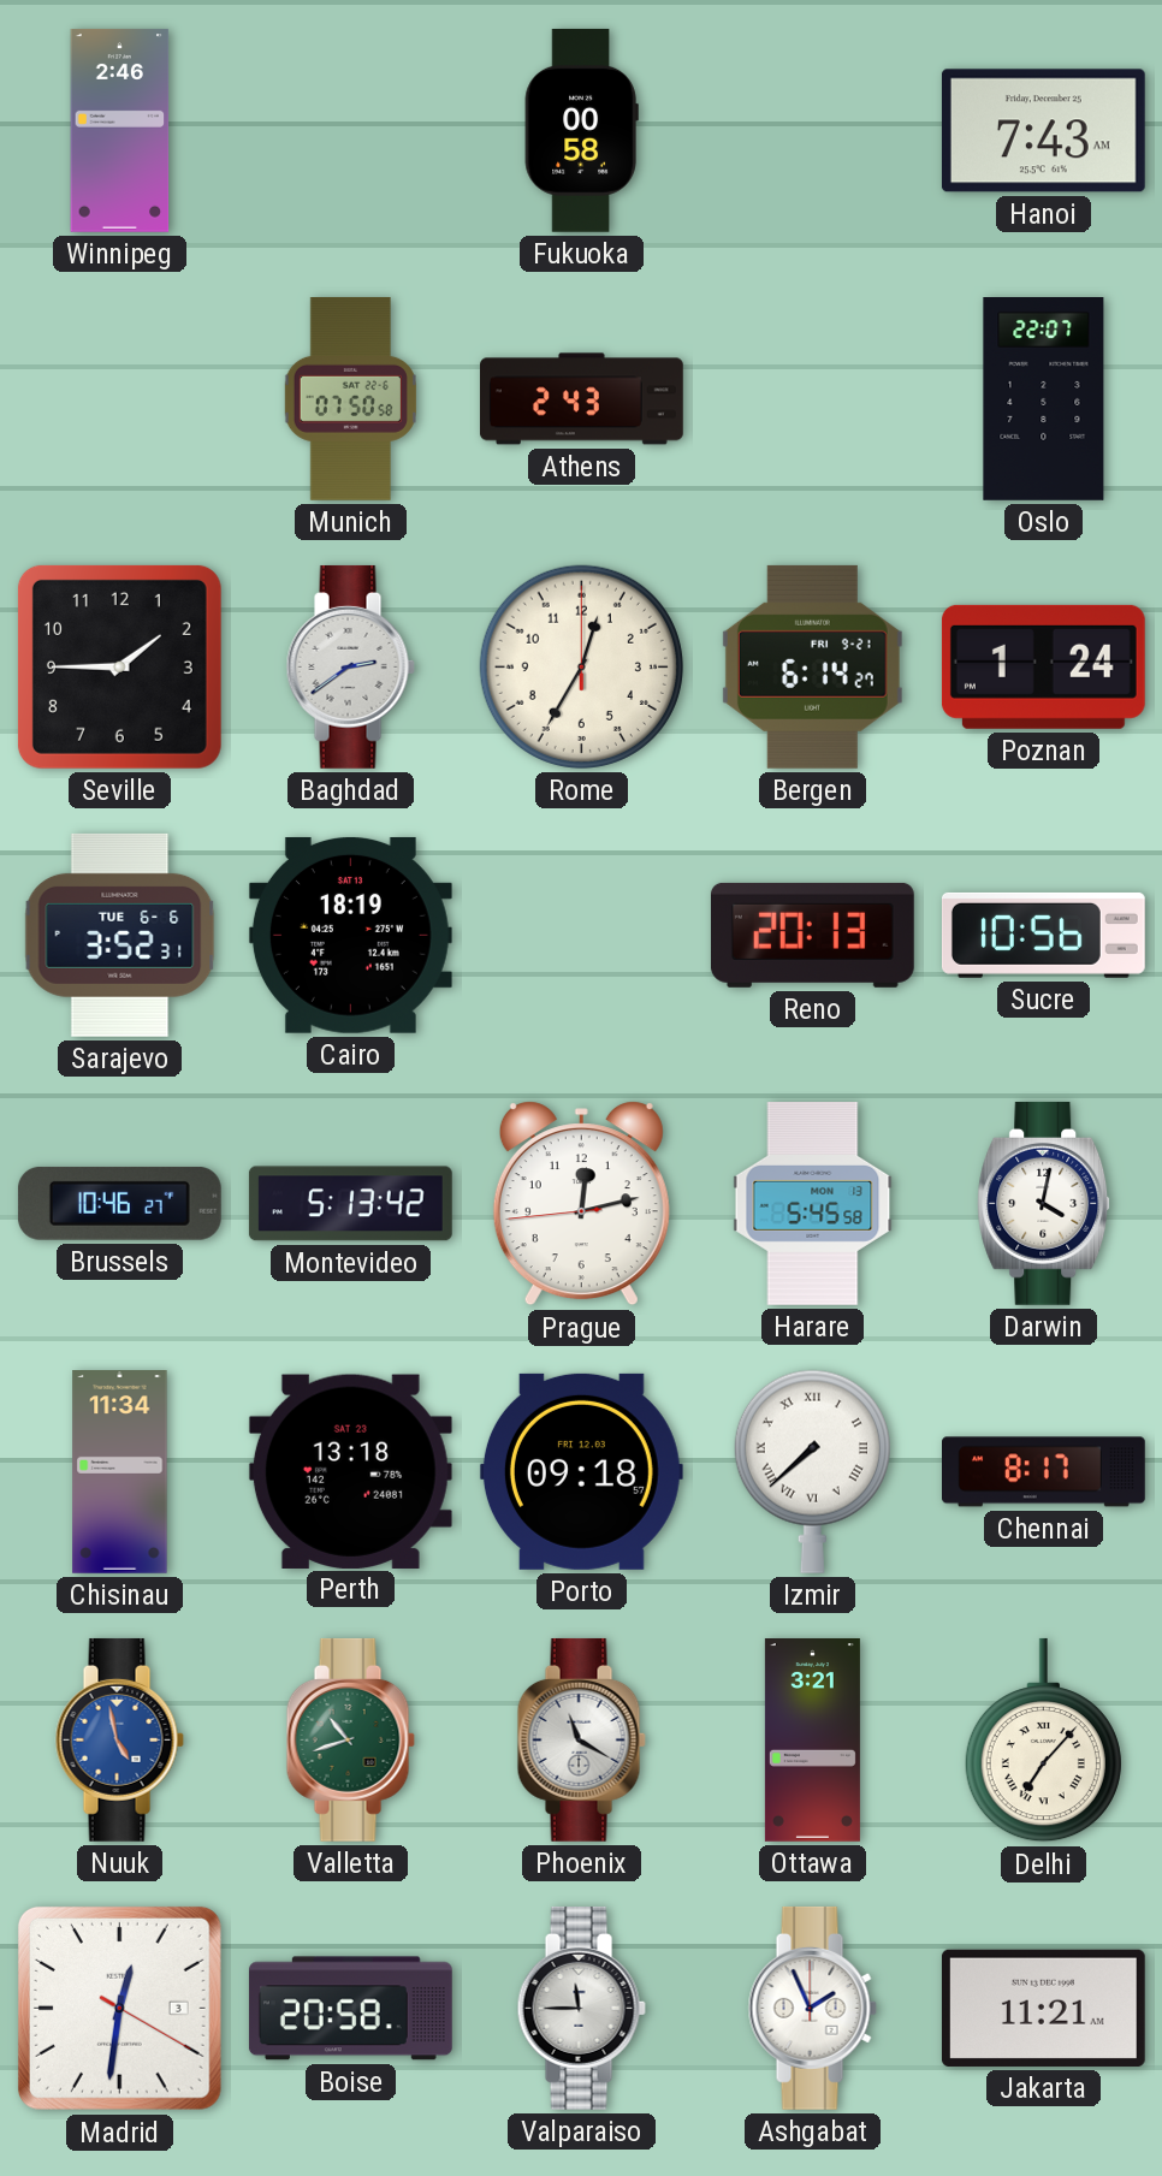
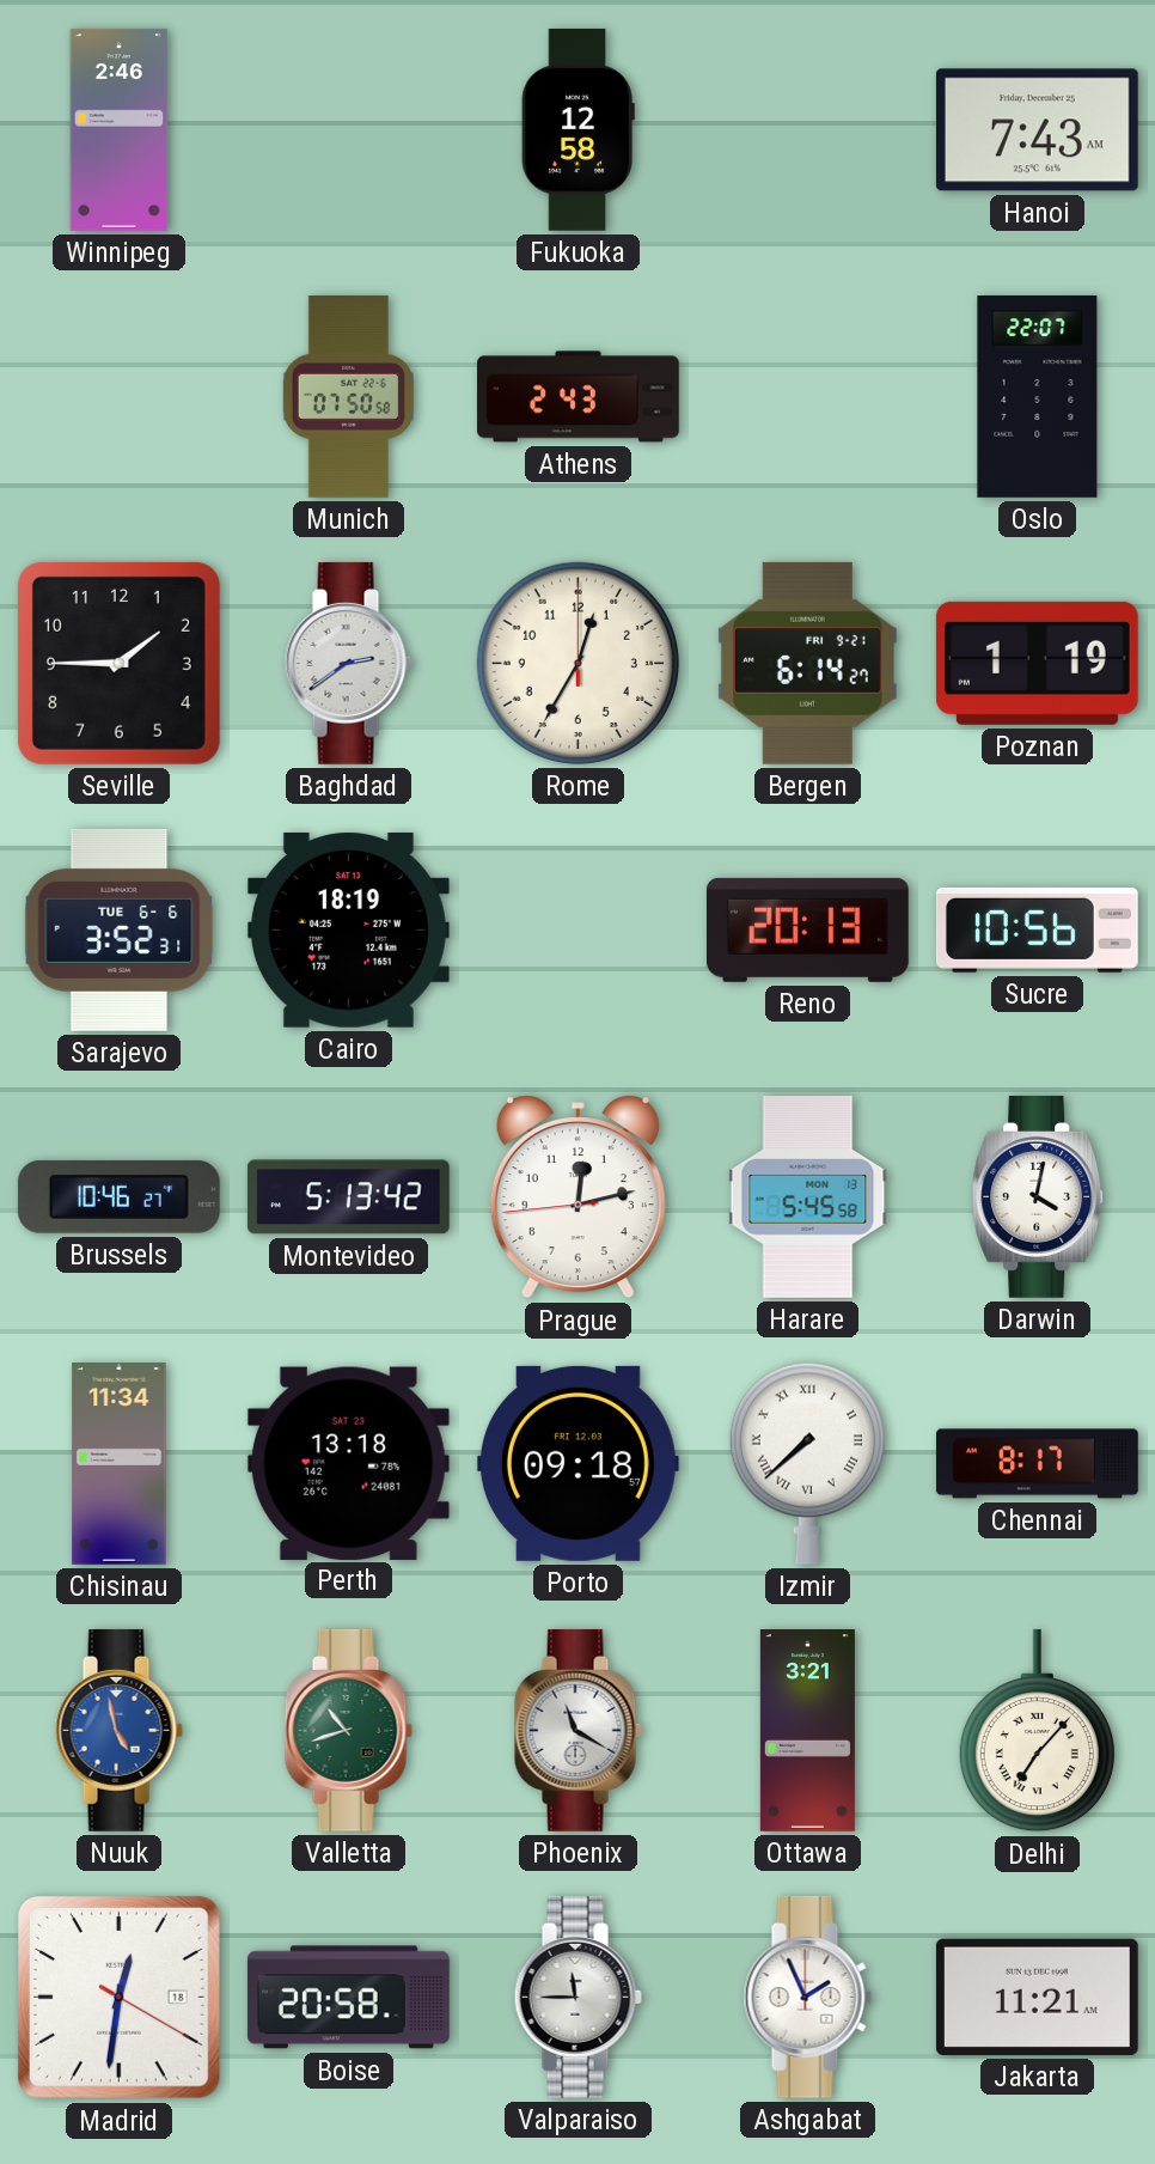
Fukuoka: 00:58 -> 12:58 (577, 129)
Poznan: 1:24 -> 1:19 (1037, 663)
Madrid date: 3 -> 18 (118, 1997)
